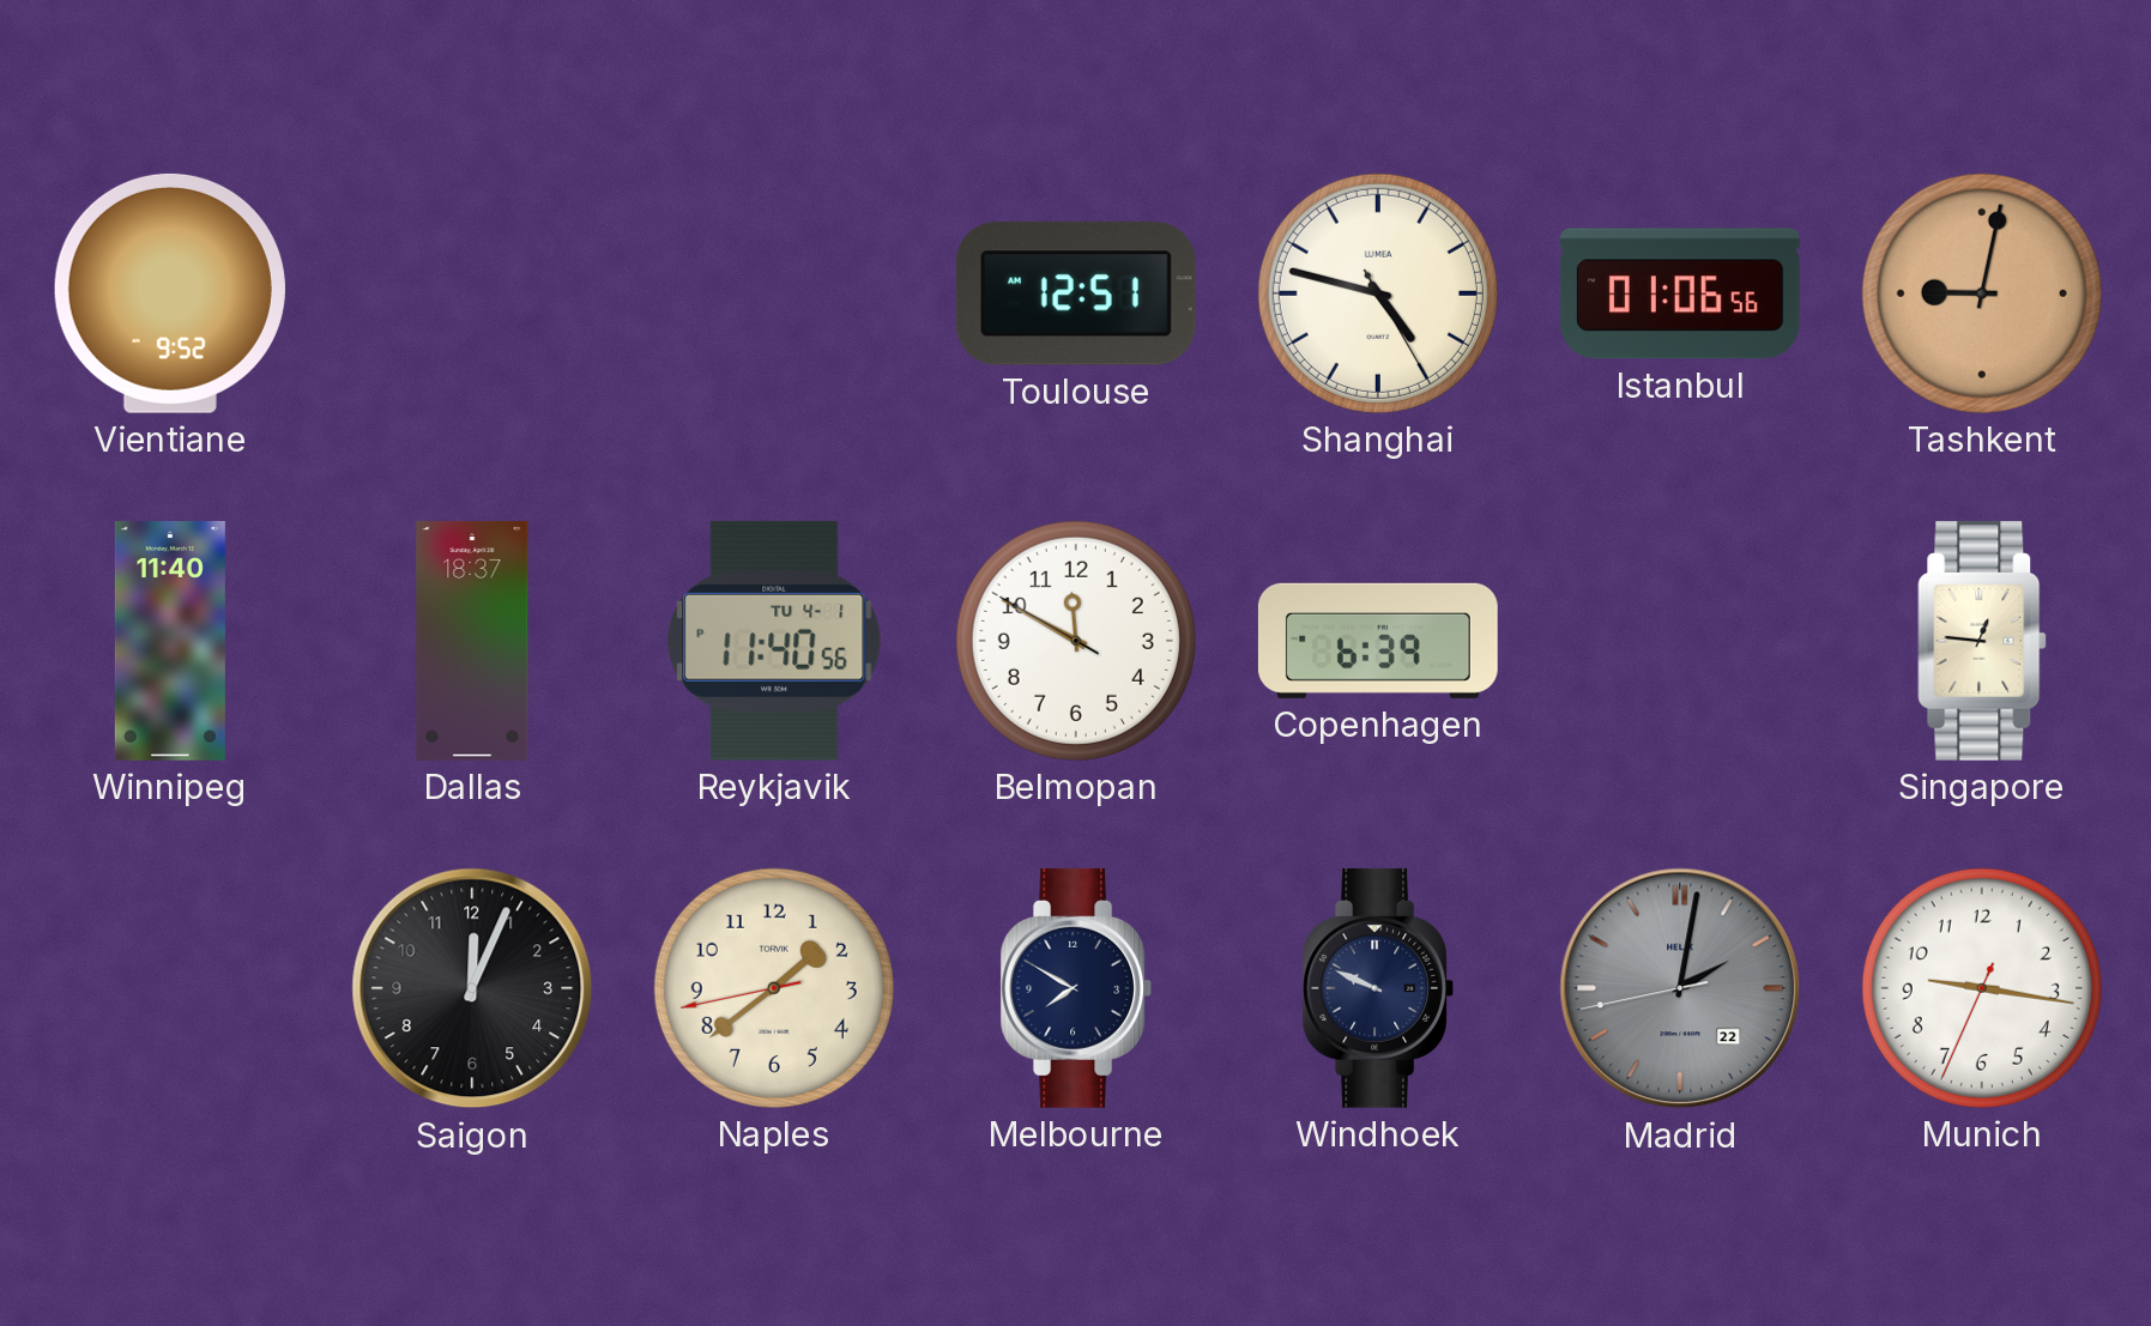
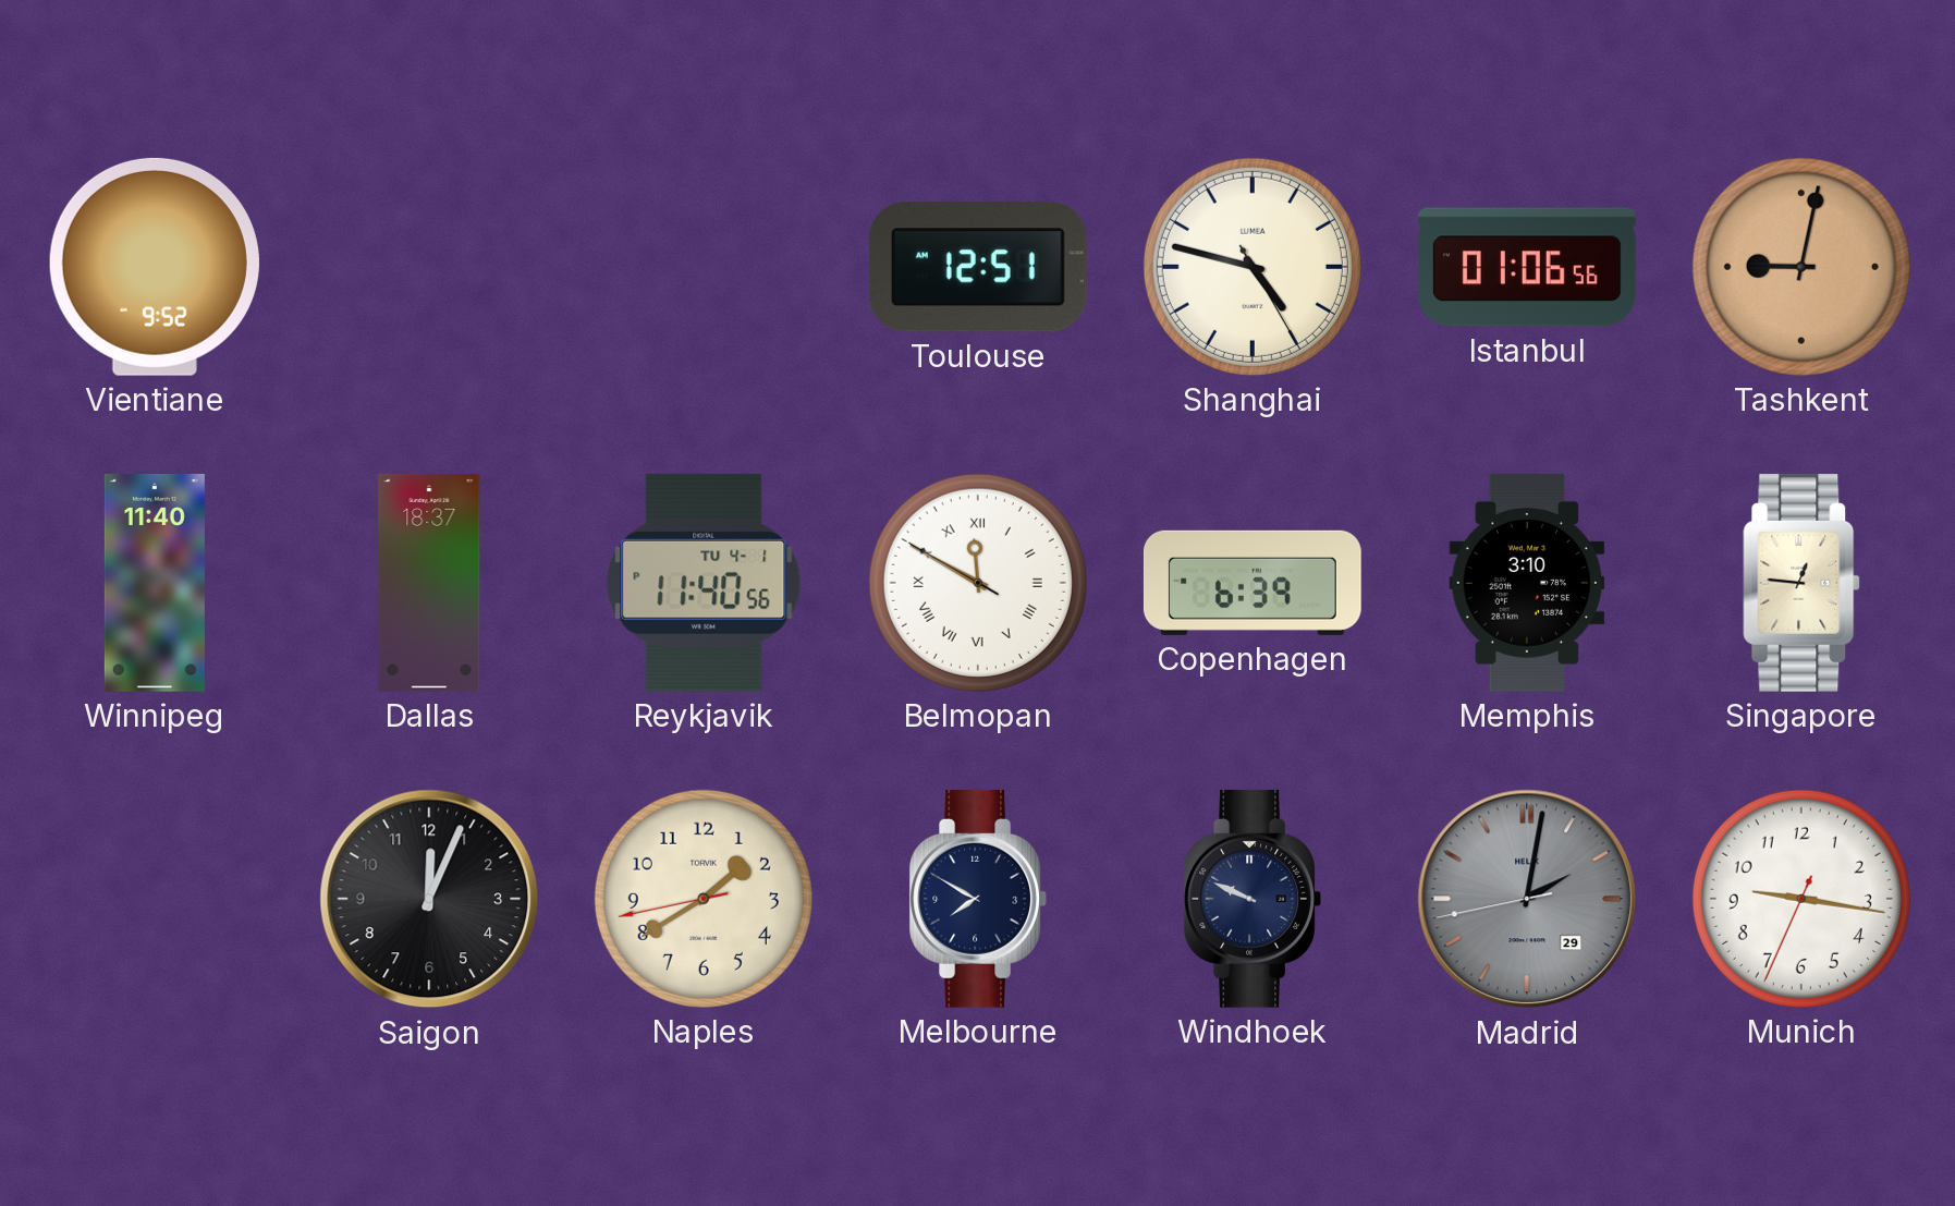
Belmopan numerals: Arabic -> Roman (978, 583)
Memphis: none -> 3:10 (1527, 583)
Naples: 1:38 -> 1:39 (704, 899)
Madrid date: 22 -> 29 (1527, 899)
